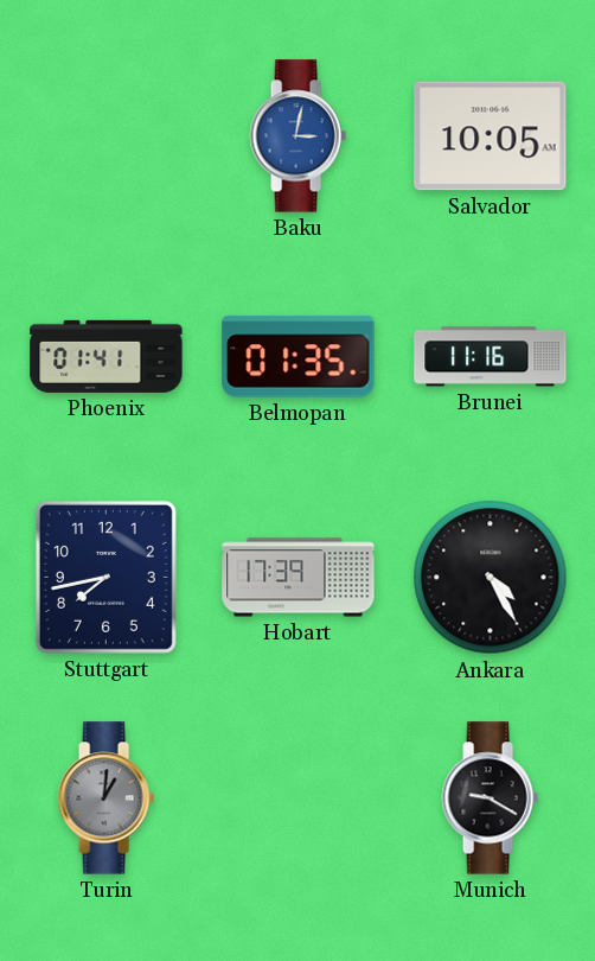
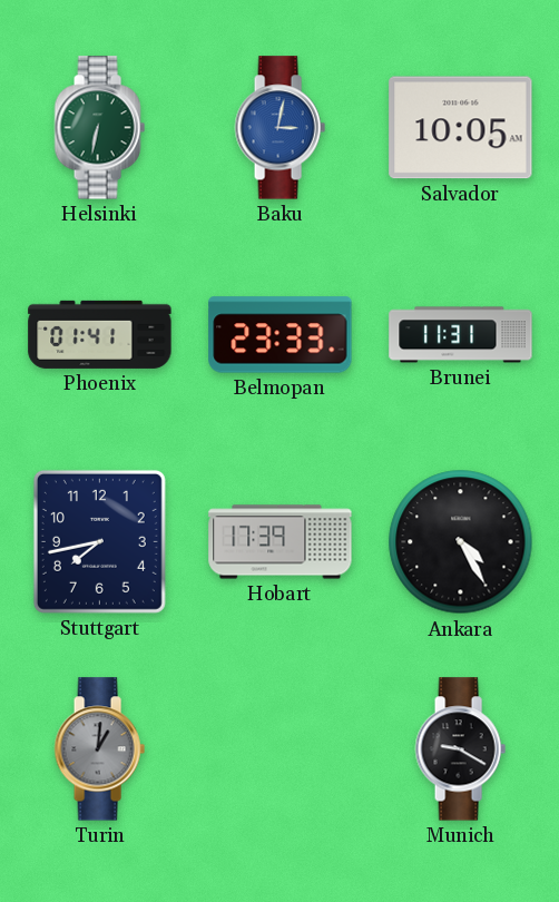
Helsinki: none -> 6:32 (99, 128)
Belmopan: 01:35 -> 23:33 (281, 335)
Brunei: 11:16 -> 11:31 (461, 335)
